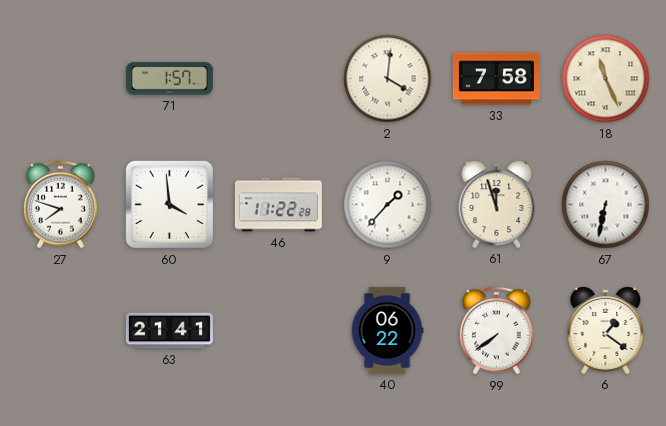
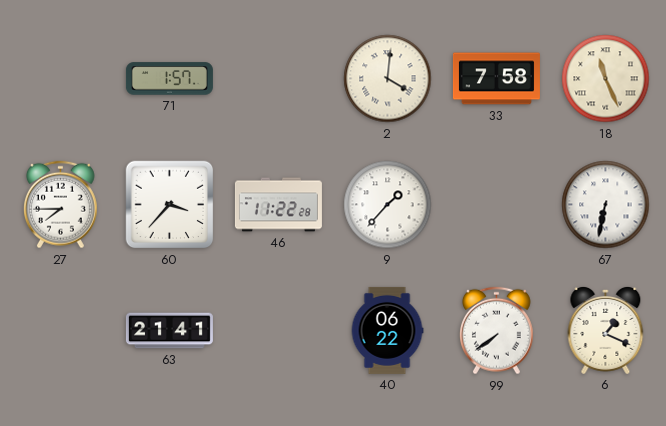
27: 7:48 -> 7:45 (60, 205)
60: 3:59 -> 3:37 (170, 205)
61: 11:57 -> none (497, 204)
6: 1:21 -> 1:19 (606, 330)
